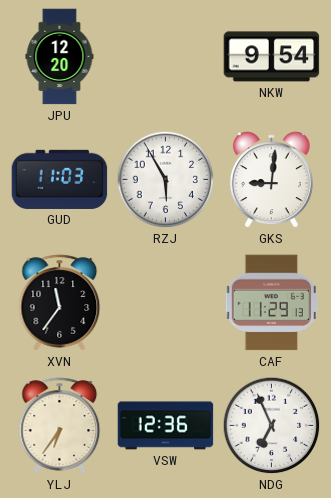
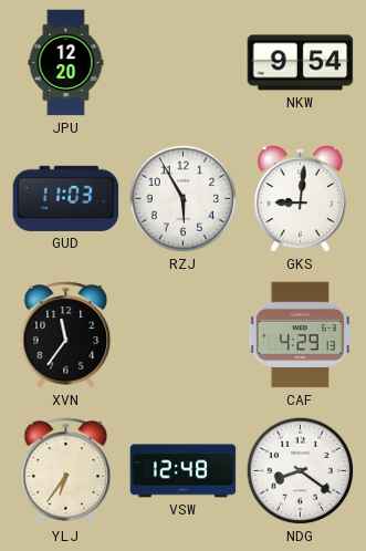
CAF: 11:29 -> 4:29 (300, 335)
VSW: 12:36 -> 12:48 (184, 471)
NDG: 6:56 -> 8:21 (301, 471)
